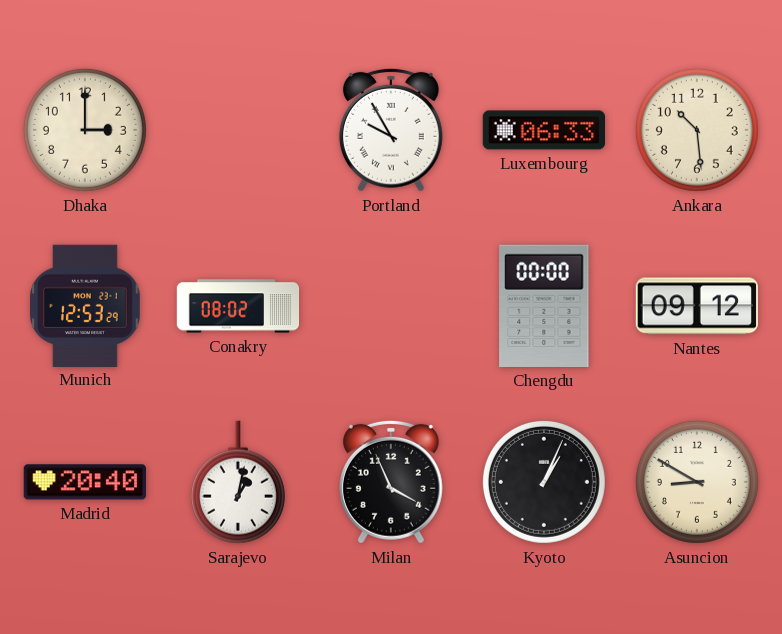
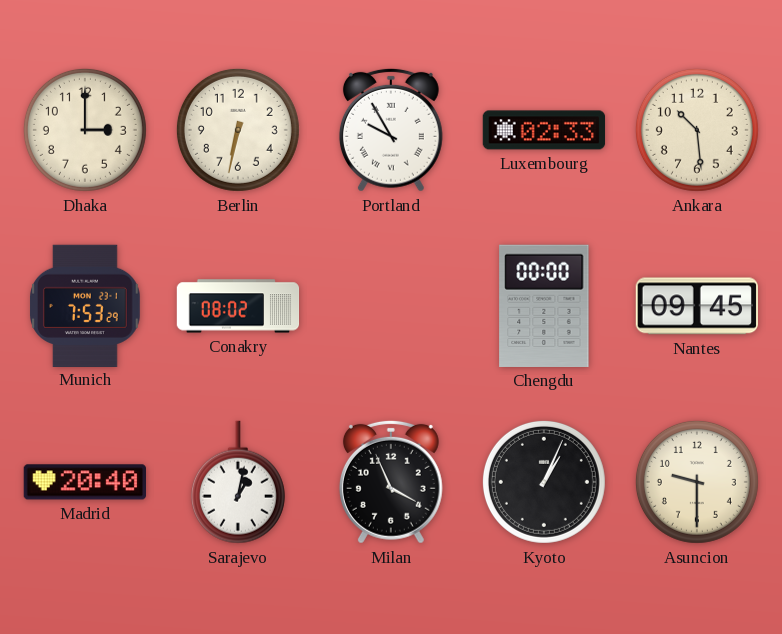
Berlin: none -> 6:32 (238, 130)
Luxembourg: 06:33 -> 02:33 (544, 130)
Munich: 12:53 -> 7:53 (86, 305)
Nantes: 09:12 -> 09:45 (696, 306)
Asuncion: 8:50 -> 9:30 (697, 482)
